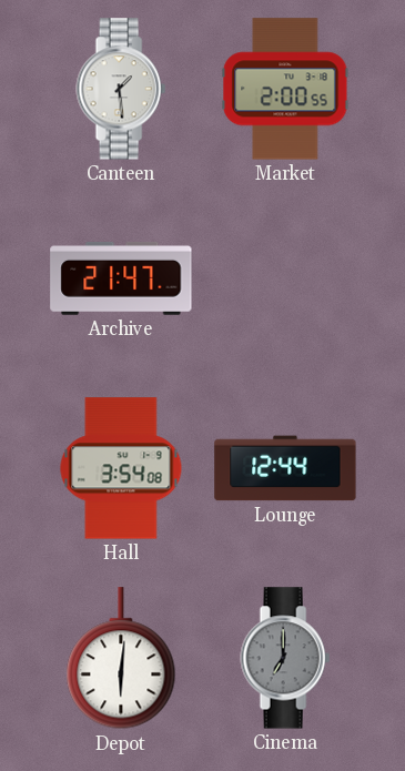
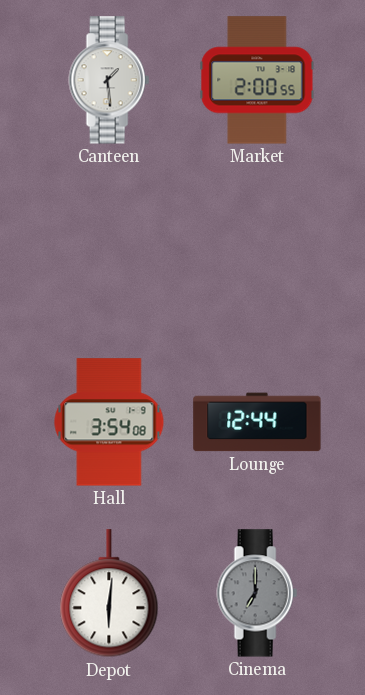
Archive: 21:47 -> none (121, 278)
